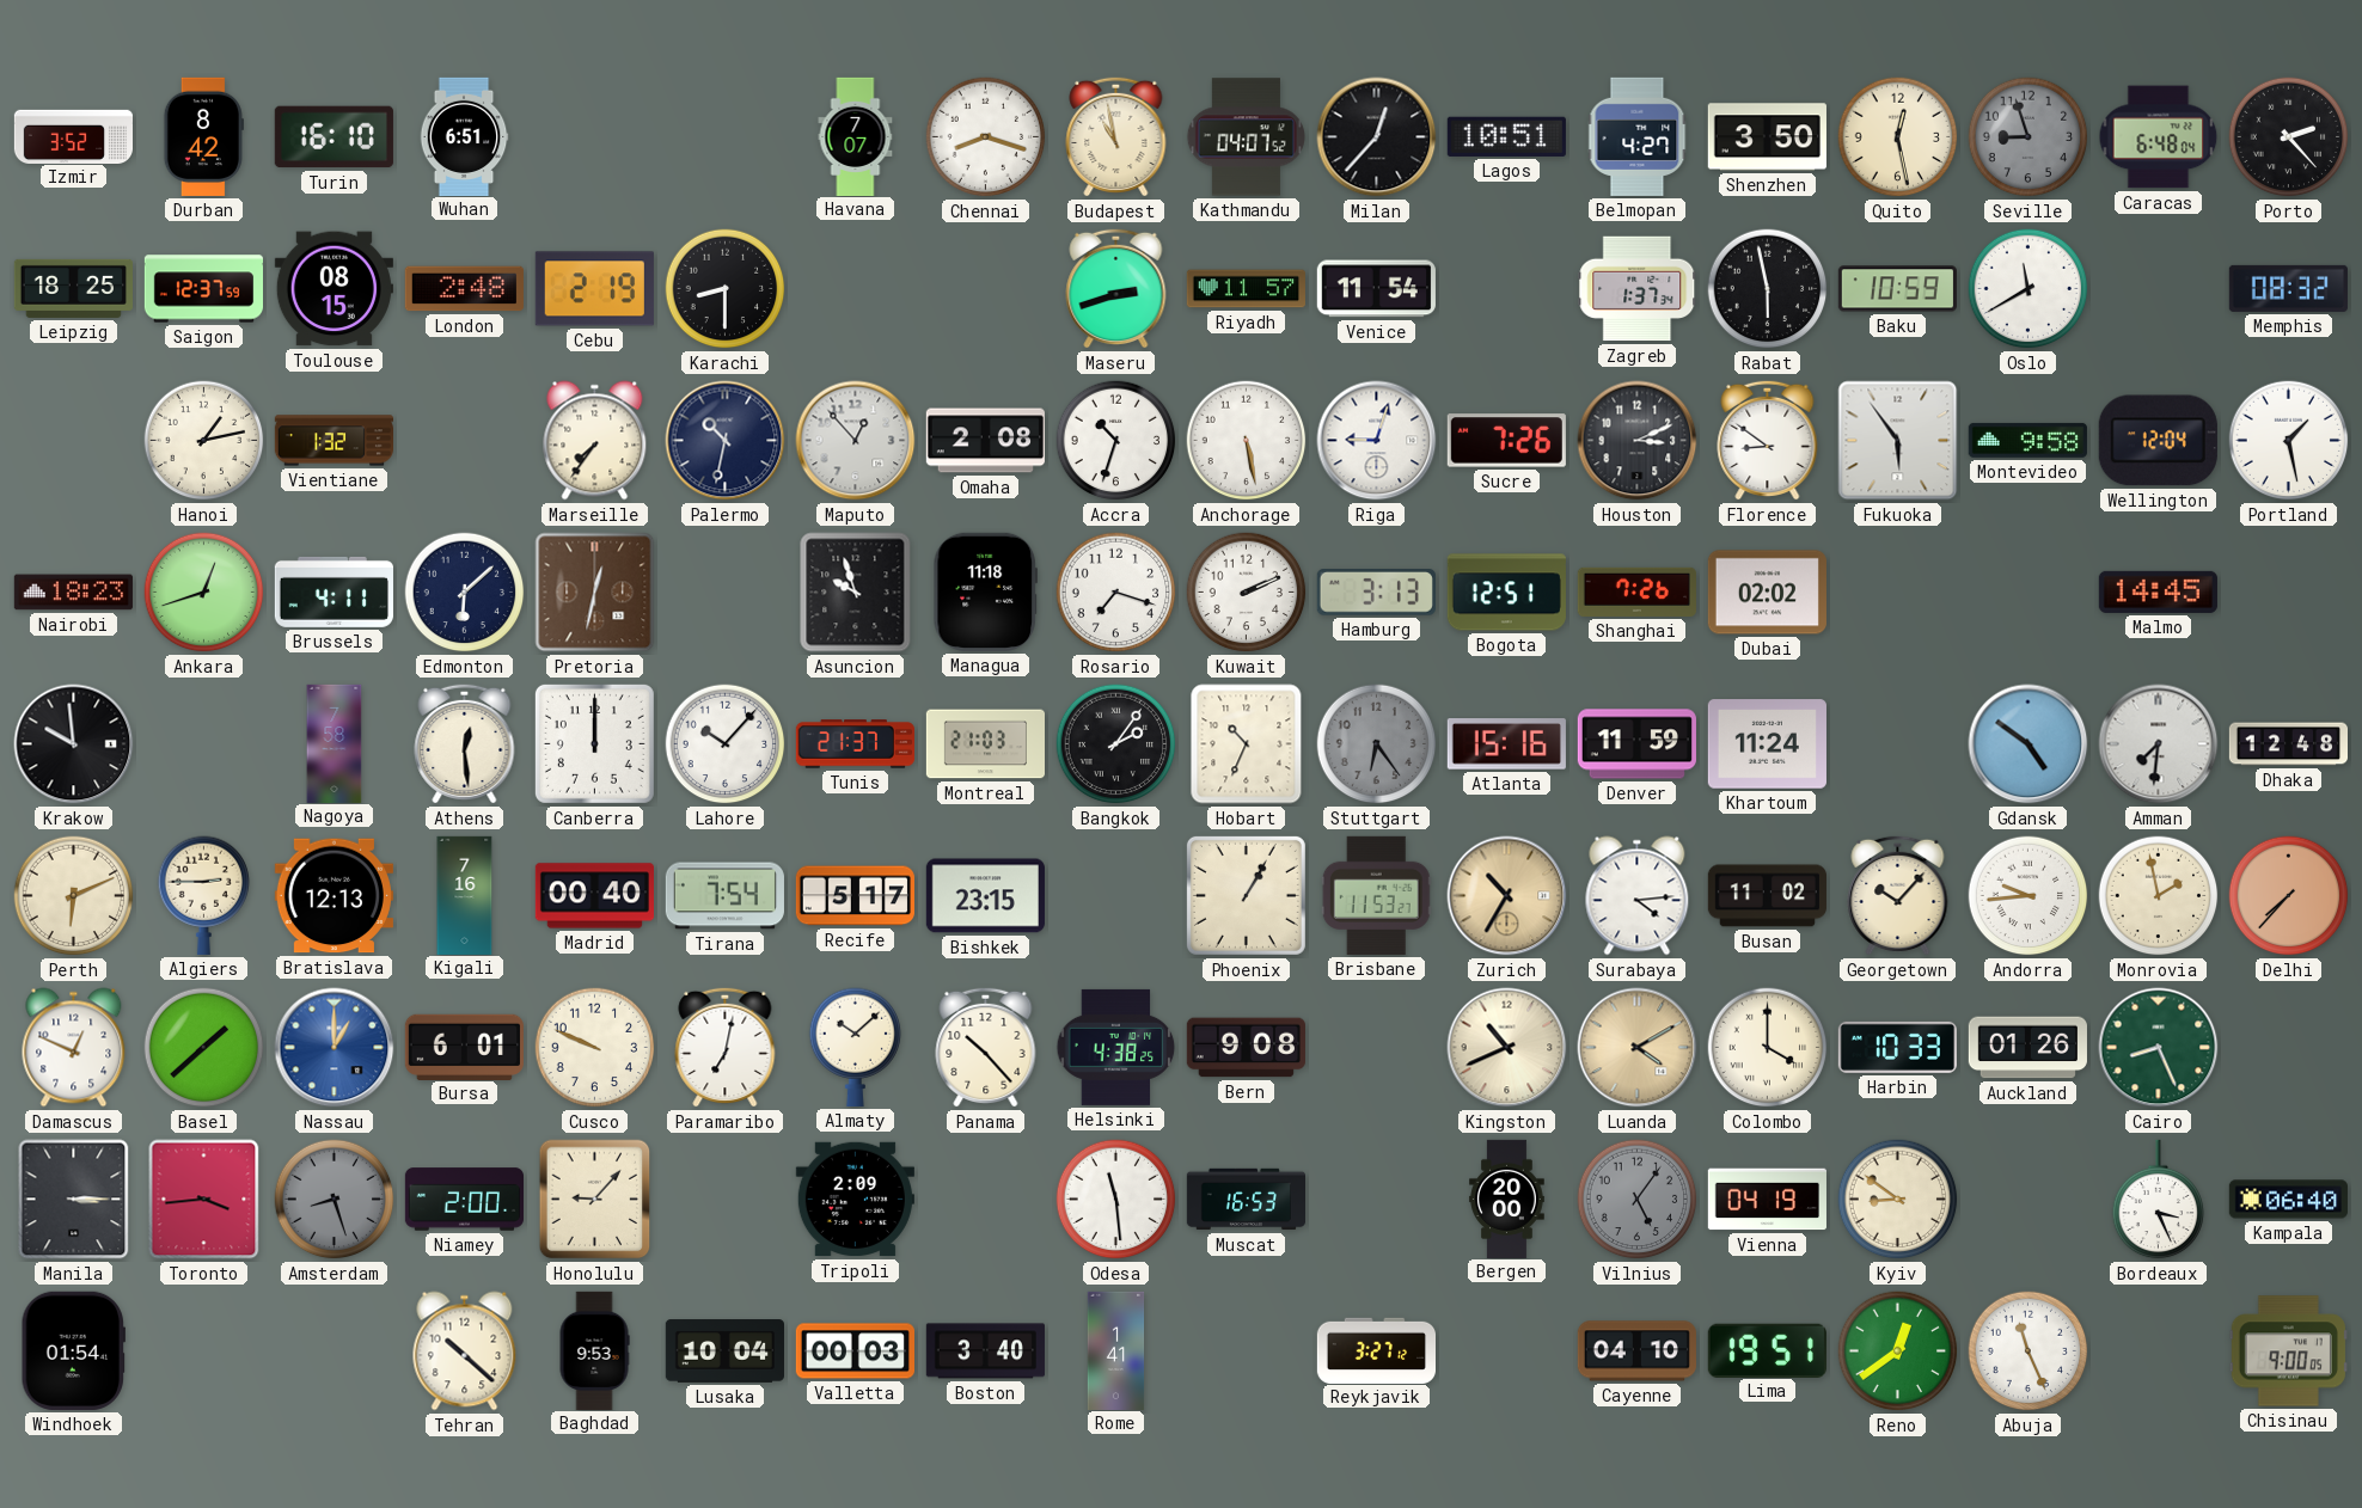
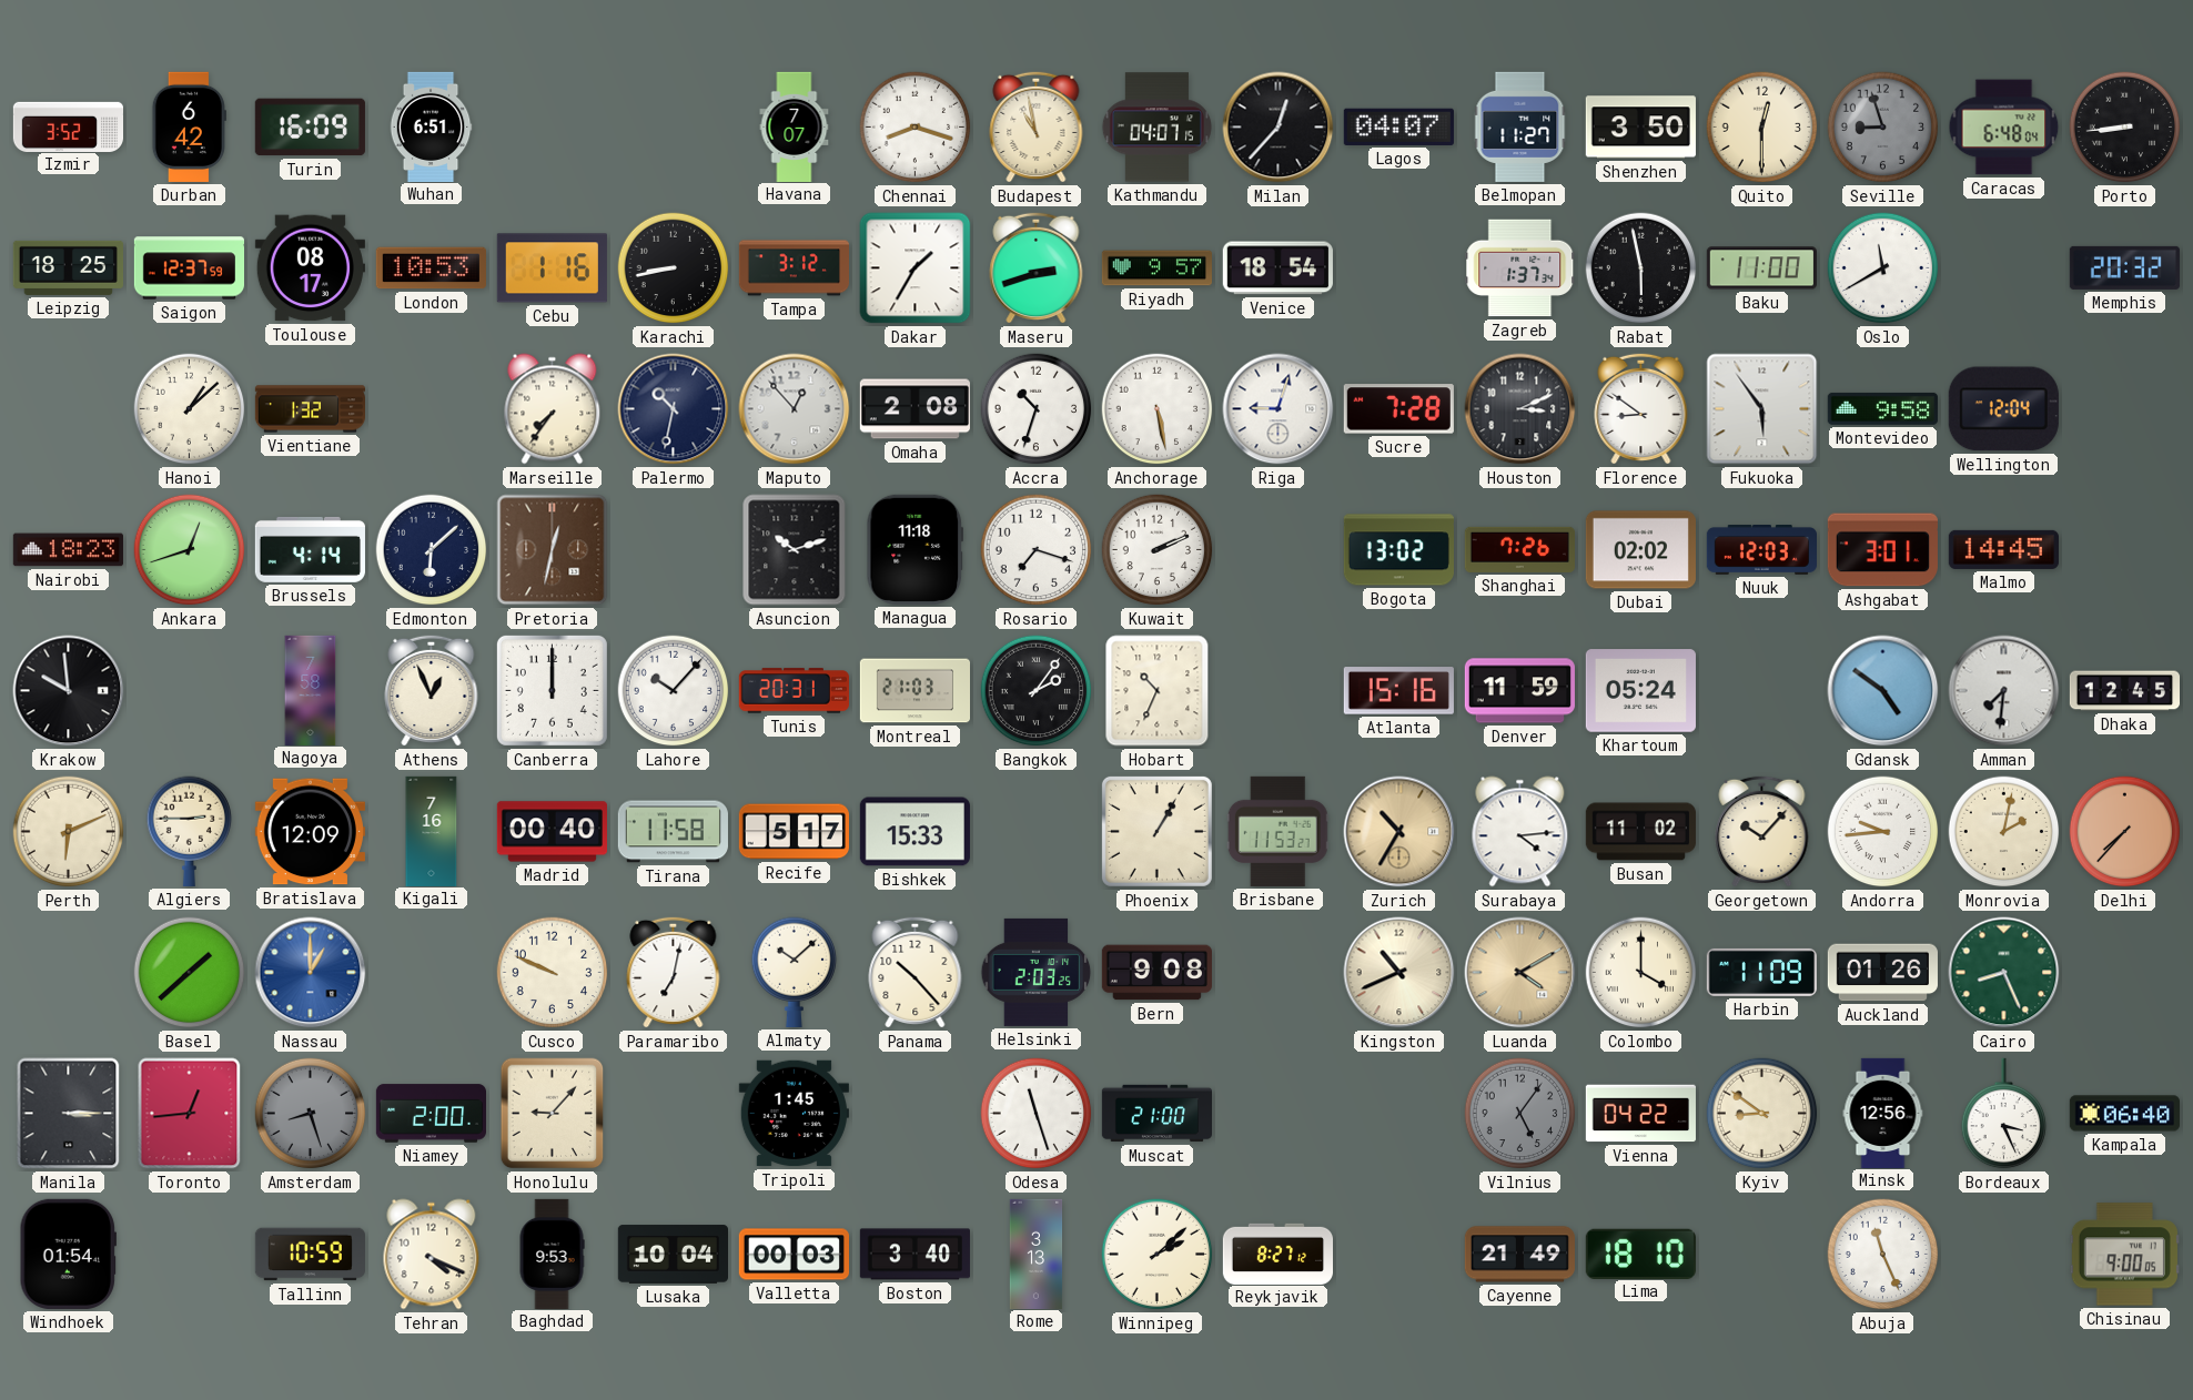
Durban: 8:42 -> 6:42 (189, 126)
Turin: 16:10 -> 16:09 (310, 128)
Kathmandu: 04:07:52 -> 04:07:15 (1156, 128)
Lagos: 10:51 -> 04:07 (1398, 126)
Belmopan: 4:27 -> 11:27 (1520, 126)
Quito: 12:28 -> 12:30 (1762, 128)
Porto: 2:23 -> 8:44 (2125, 128)
Toulouse: 08:15 -> 08:17 (310, 268)
London: 2:48 -> 10:53 (431, 268)
Cebu: 2:19 -> 1:16 (552, 268)
Karachi: 8:30 -> 8:43 (674, 268)
Tampa: none -> 3:12 (794, 268)
Dakar: none -> 1:35 (916, 268)
Riyadh: 11:57 -> 9:57 (1156, 268)
Venice: 11:54 -> 18:54 (1277, 268)
Baku: 10:59 -> 11:00 (1761, 268)
Memphis: 08:32 -> 20:32 (2124, 267)
Hanoi: 1:13 -> 1:08 (190, 409)
Sucre: 7:26 -> 7:28 (1398, 409)
Portland: 1:28 -> none (2289, 441)
Brussels: 4:11 -> 4:14 (310, 549)
Asuncion: 9:57 -> 10:12 (795, 550)
Hamburg: 3:13 -> none (1376, 593)
Bogota: 12:51 -> 13:02 (1398, 550)
Nuuk: none -> 12:03 (1761, 550)
Ashgabat: none -> 3:01 (1882, 550)
Athens: 12:29 -> 12:56 (432, 690)
Tunis: 21:37 -> 20:31 (794, 691)
Stuttgart: 6:24 -> none (1377, 744)
Khartoum: 11:24 -> 05:24 (1640, 691)
Dhaka: 12:48 -> 12:45 (2124, 691)
Bratislava: 12:13 -> 12:09 (310, 832)
Tirana: 7:54 -> 11:58 (673, 832)
Bishkek: 23:15 -> 15:33 (914, 832)
Monrovia: 1:58 -> 2:02 (2004, 832)
Damascus: 12:49 -> none (74, 1048)
Bursa: 6:01 -> none (464, 1047)
Helsinki: 4:38 -> 2:03 (1037, 972)
Harbin: 10:33 -> 11:09 (1761, 972)
Toronto: 3:44 -> 12:44 (190, 1114)
Tripoli: 2:09 -> 1:45 (794, 1114)
Odesa: 11:29 -> 11:27 (1037, 1114)
Muscat: 16:53 -> 21:00 (1156, 1114)
Bergen: 20:00 -> none (1507, 1199)
Vienna: 04:19 -> 04:22 (1640, 1114)
Minsk: none -> 12:56 (1883, 1113)
Tallinn: none -> 10:59 (310, 1255)
Tehran: 10:22 -> 4:19 (432, 1255)
Rome: 1:41 -> 3:13 (1037, 1254)
Winnipeg: none -> 2:08 (1158, 1255)
Reykjavik: 3:27 -> 8:27 (1277, 1254)
Cayenne: 04:10 -> 21:49 (1519, 1255)
Lima: 19:51 -> 18:10 (1640, 1254)
Reno: 12:39 -> none (1898, 1351)
